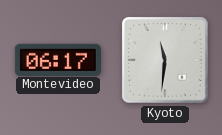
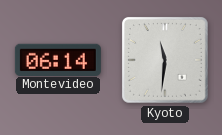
Montevideo: 06:17 -> 06:14 (58, 59)
